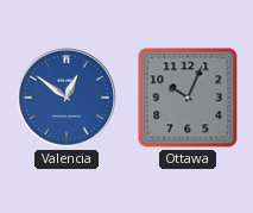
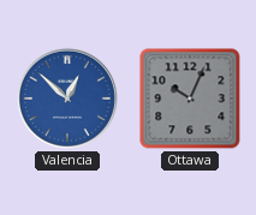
Valencia: 12:51 -> 12:52 (67, 98)
